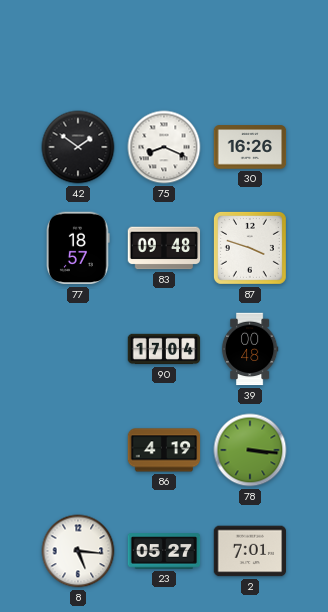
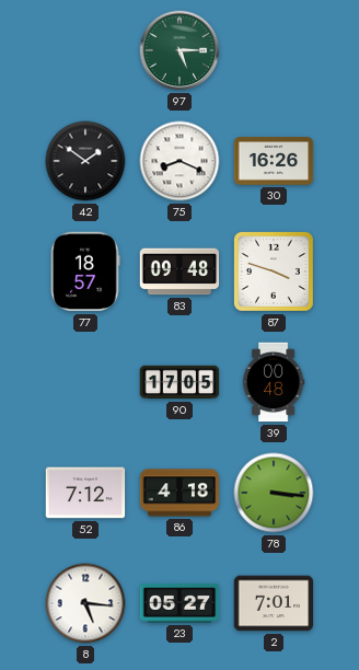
97: none -> 5:15 (179, 50)
90: 17:04 -> 17:05 (179, 382)
52: none -> 7:12 (85, 493)
86: 4:19 -> 4:18 (179, 493)
